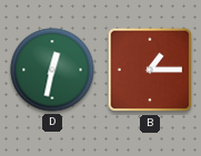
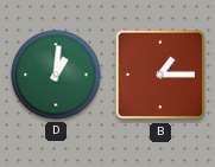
D: 12:32 -> 1:01 (56, 75)
